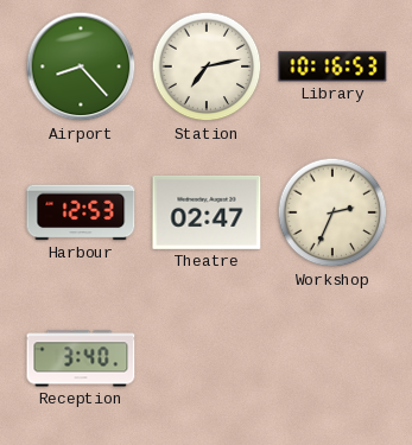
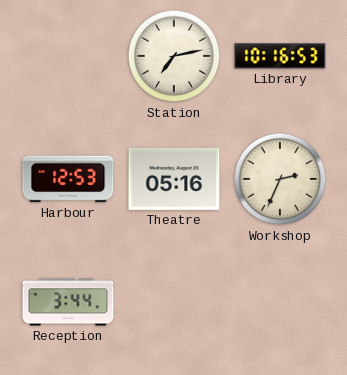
Airport: 8:23 -> none (81, 66)
Theatre: 02:47 -> 05:16 (174, 179)
Reception: 3:40 -> 3:44 (68, 302)
